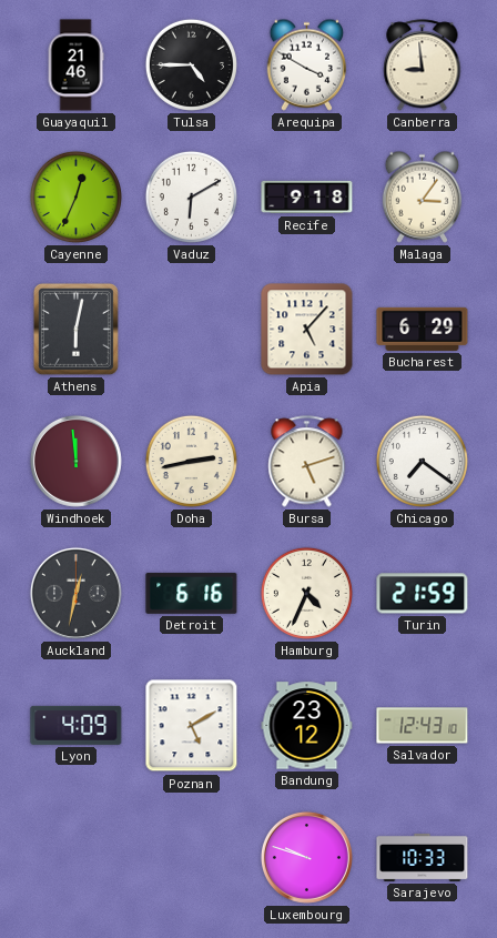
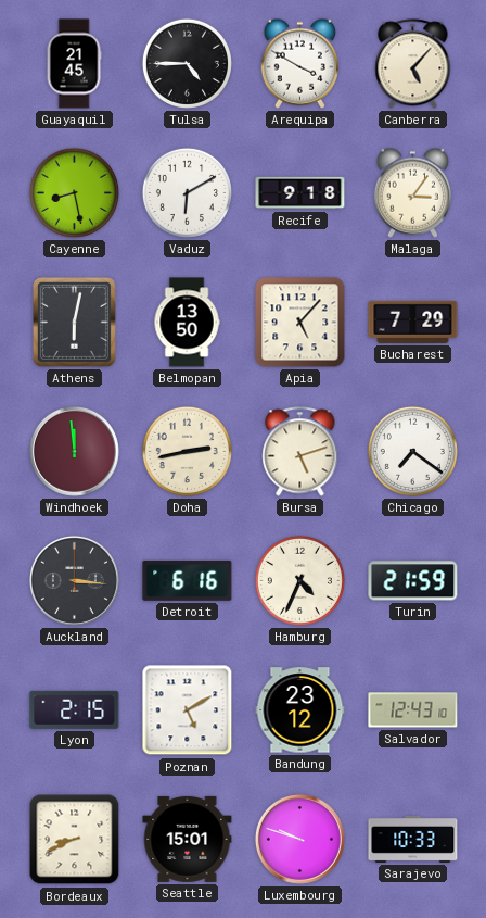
Guayaquil: 21:46 -> 21:45 (74, 64)
Canberra: 8:59 -> 5:07 (413, 64)
Cayenne: 12:34 -> 8:28 (74, 192)
Belmopan: none -> 13:50 (187, 323)
Bucharest: 6:29 -> 7:29 (413, 322)
Auckland: 12:32 -> 3:16 (74, 580)
Lyon: 4:09 -> 2:15 (75, 709)
Bordeaux: none -> 8:41 (75, 840)
Seattle: none -> 15:01 (188, 839)
